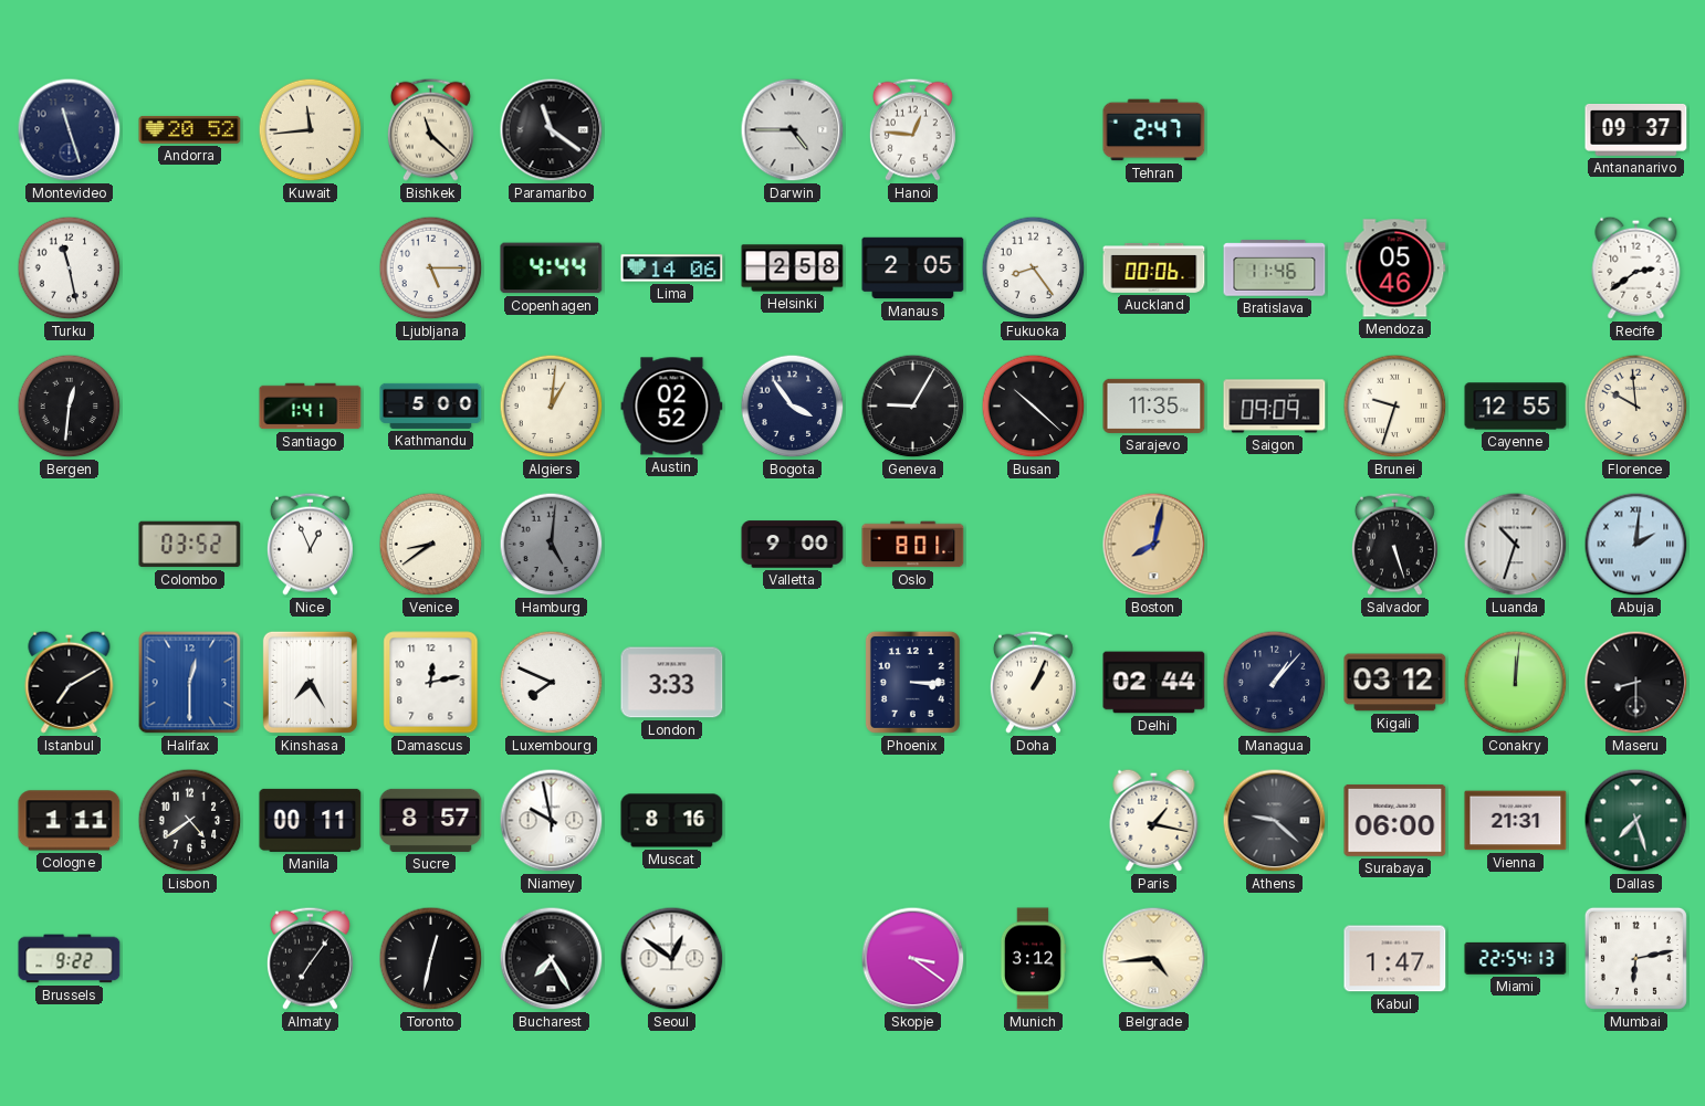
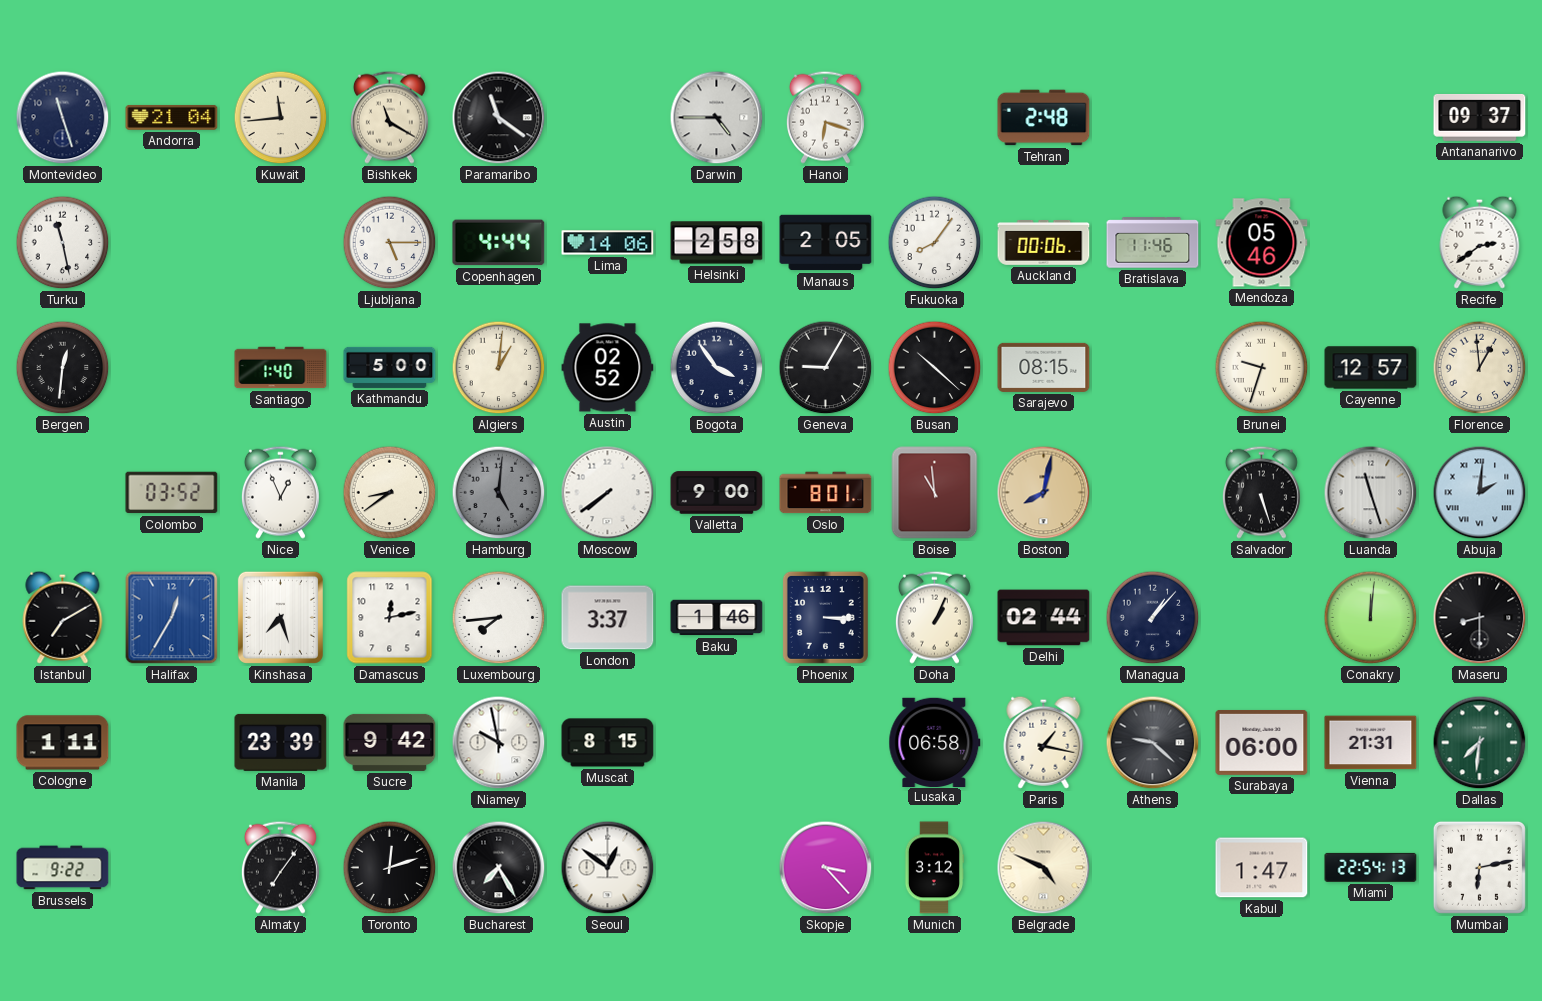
Andorra: 20:52 -> 21:04 (172, 118)
Bishkek: 11:22 -> 11:20 (389, 117)
Hanoi: 12:46 -> 6:18 (825, 117)
Tehran: 2:47 -> 2:48 (1044, 118)
Fukuoka: 8:24 -> 8:06 (935, 243)
Santiago: 1:41 -> 1:40 (281, 368)
Sarajevo: 11:35 -> 08:15 (1044, 367)
Saigon: 09:09 -> none (1275, 407)
Cayenne: 12:55 -> 12:57 (1371, 368)
Florence: 9:59 -> 12:59 (1480, 368)
Moscow: none -> 7:39 (608, 493)
Boise: none -> 10:59 (935, 493)
Luanda: 10:33 -> 11:27 (1371, 493)
Halifax: 12:30 -> 12:35 (172, 618)
Kinshasa: 7:25 -> 7:27 (280, 617)
Luxembourg: 7:49 -> 7:44 (499, 618)
London: 3:33 -> 3:37 (608, 618)
Baku: none -> 1:46 (717, 618)
Kigali: 03:12 -> none (1395, 683)
Lisbon: 4:39 -> none (190, 821)
Manila: 00:11 -> 23:39 (281, 742)
Sucre: 8:57 -> 9:42 (390, 742)
Muscat: 8:16 -> 8:15 (608, 743)
Lusaka: none -> 06:58 (935, 742)
Dallas: 7:27 -> 7:31 (1480, 743)
Toronto: 12:32 -> 12:12 (390, 868)
Skopje: 3:21 -> 3:23 (826, 868)
Belgrade: 4:44 -> 4:49 (1044, 868)
